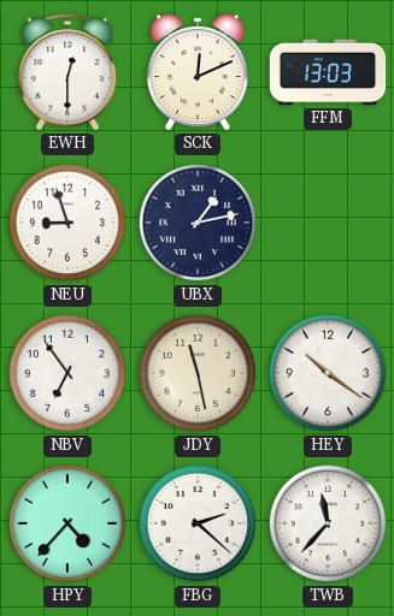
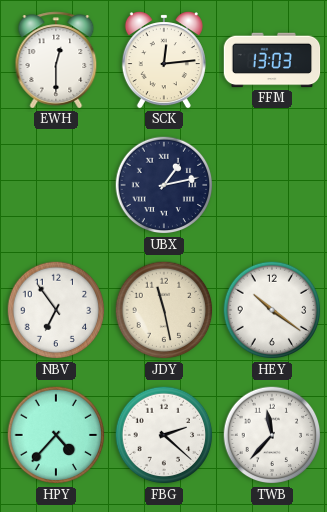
SCK: 12:11 -> 12:14 (164, 60)
NEU: 8:57 -> none (67, 223)
